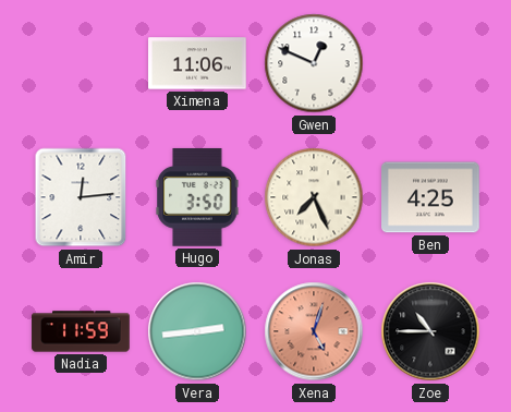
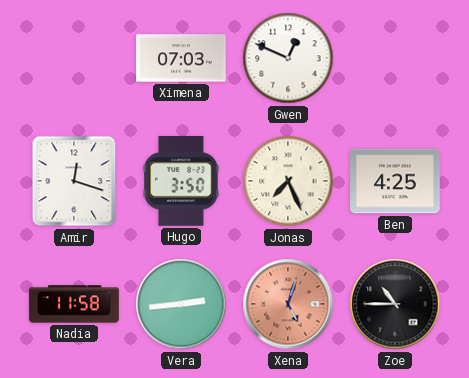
Ximena: 11:06 -> 07:03 (182, 58)
Amir: 12:14 -> 12:18 (74, 181)
Nadia: 11:59 -> 11:58 (74, 304)
